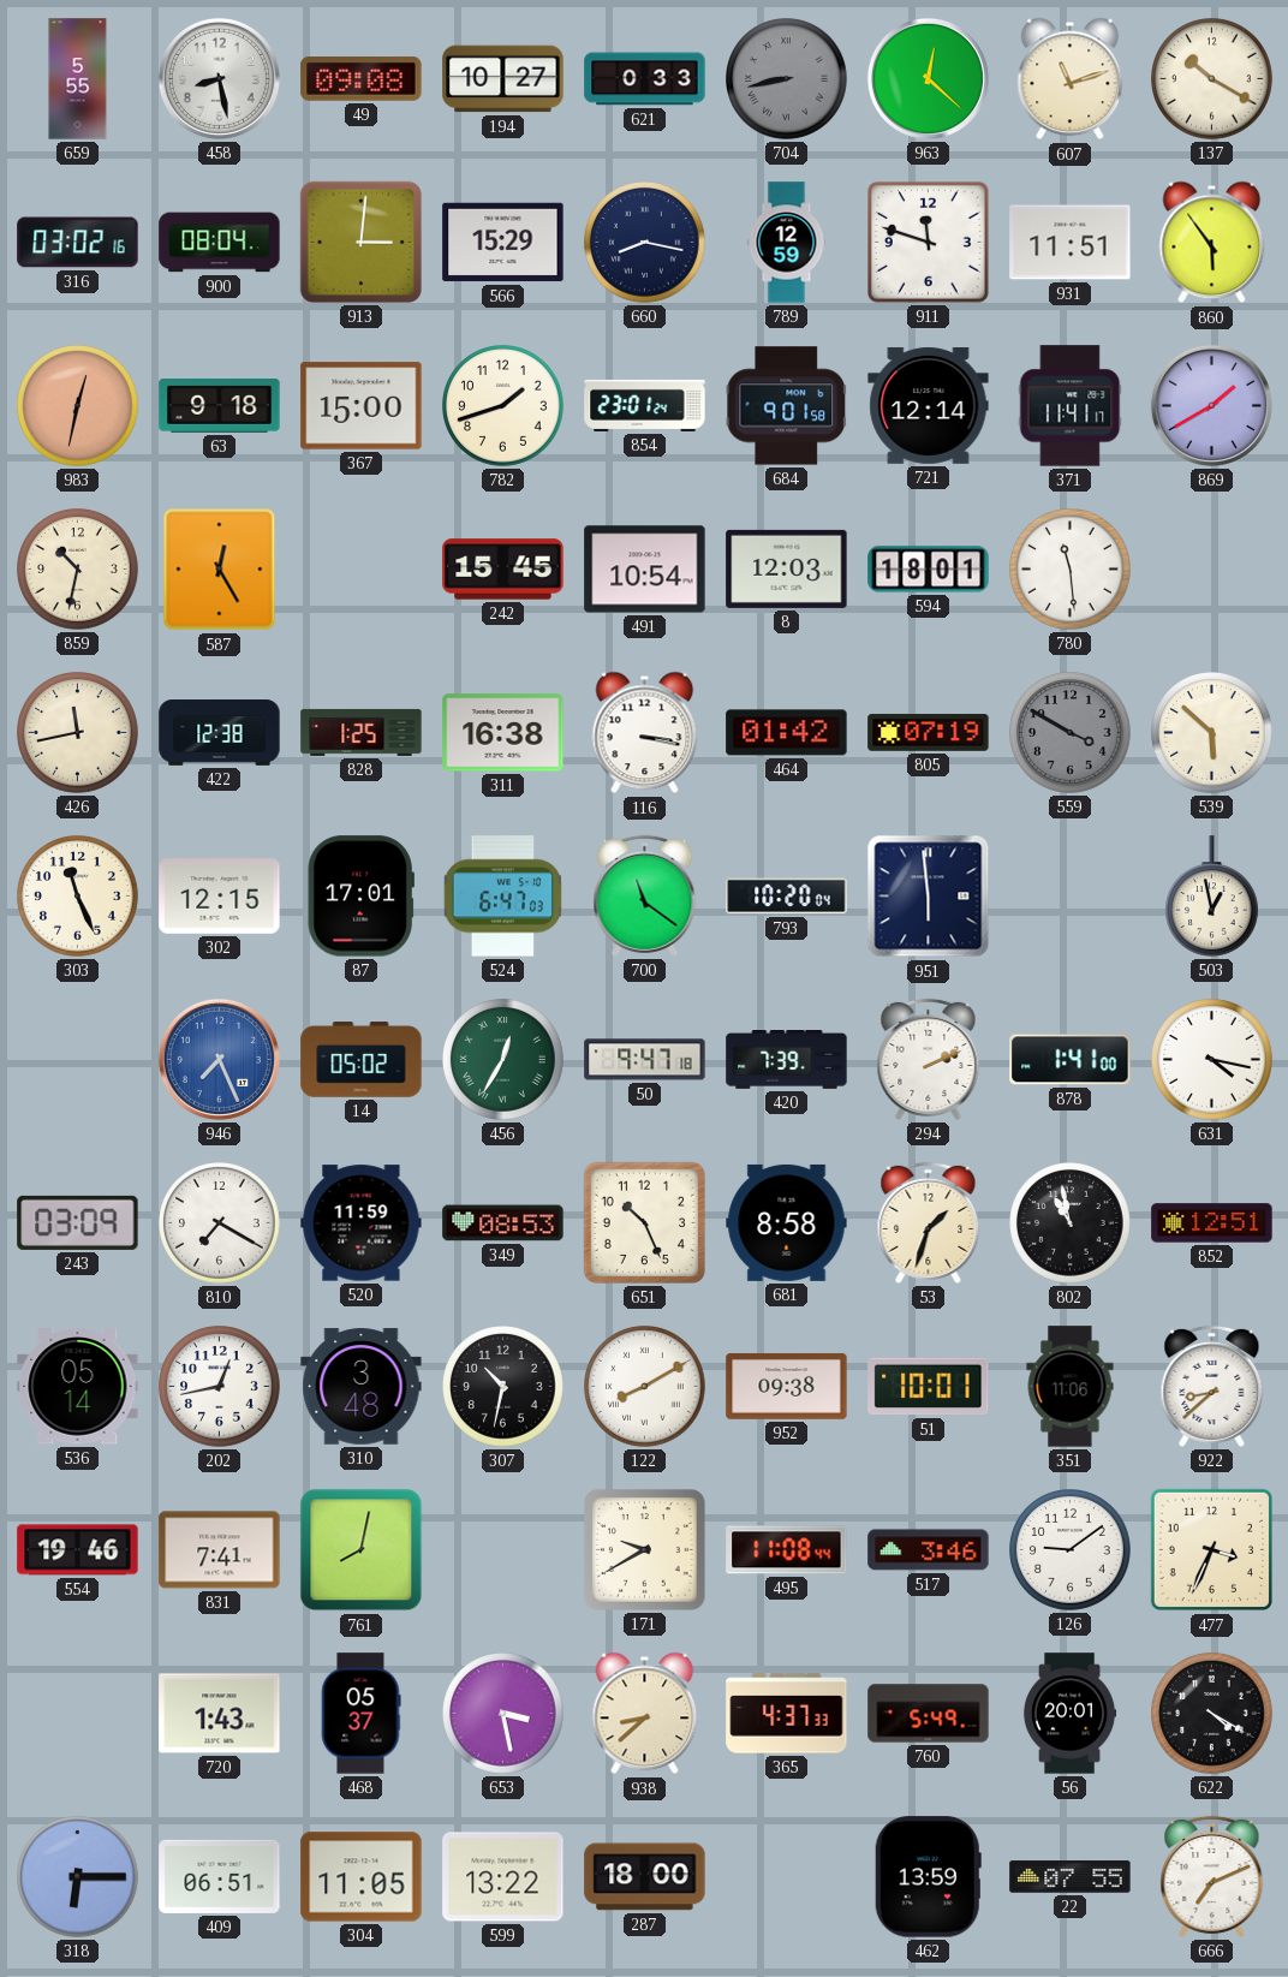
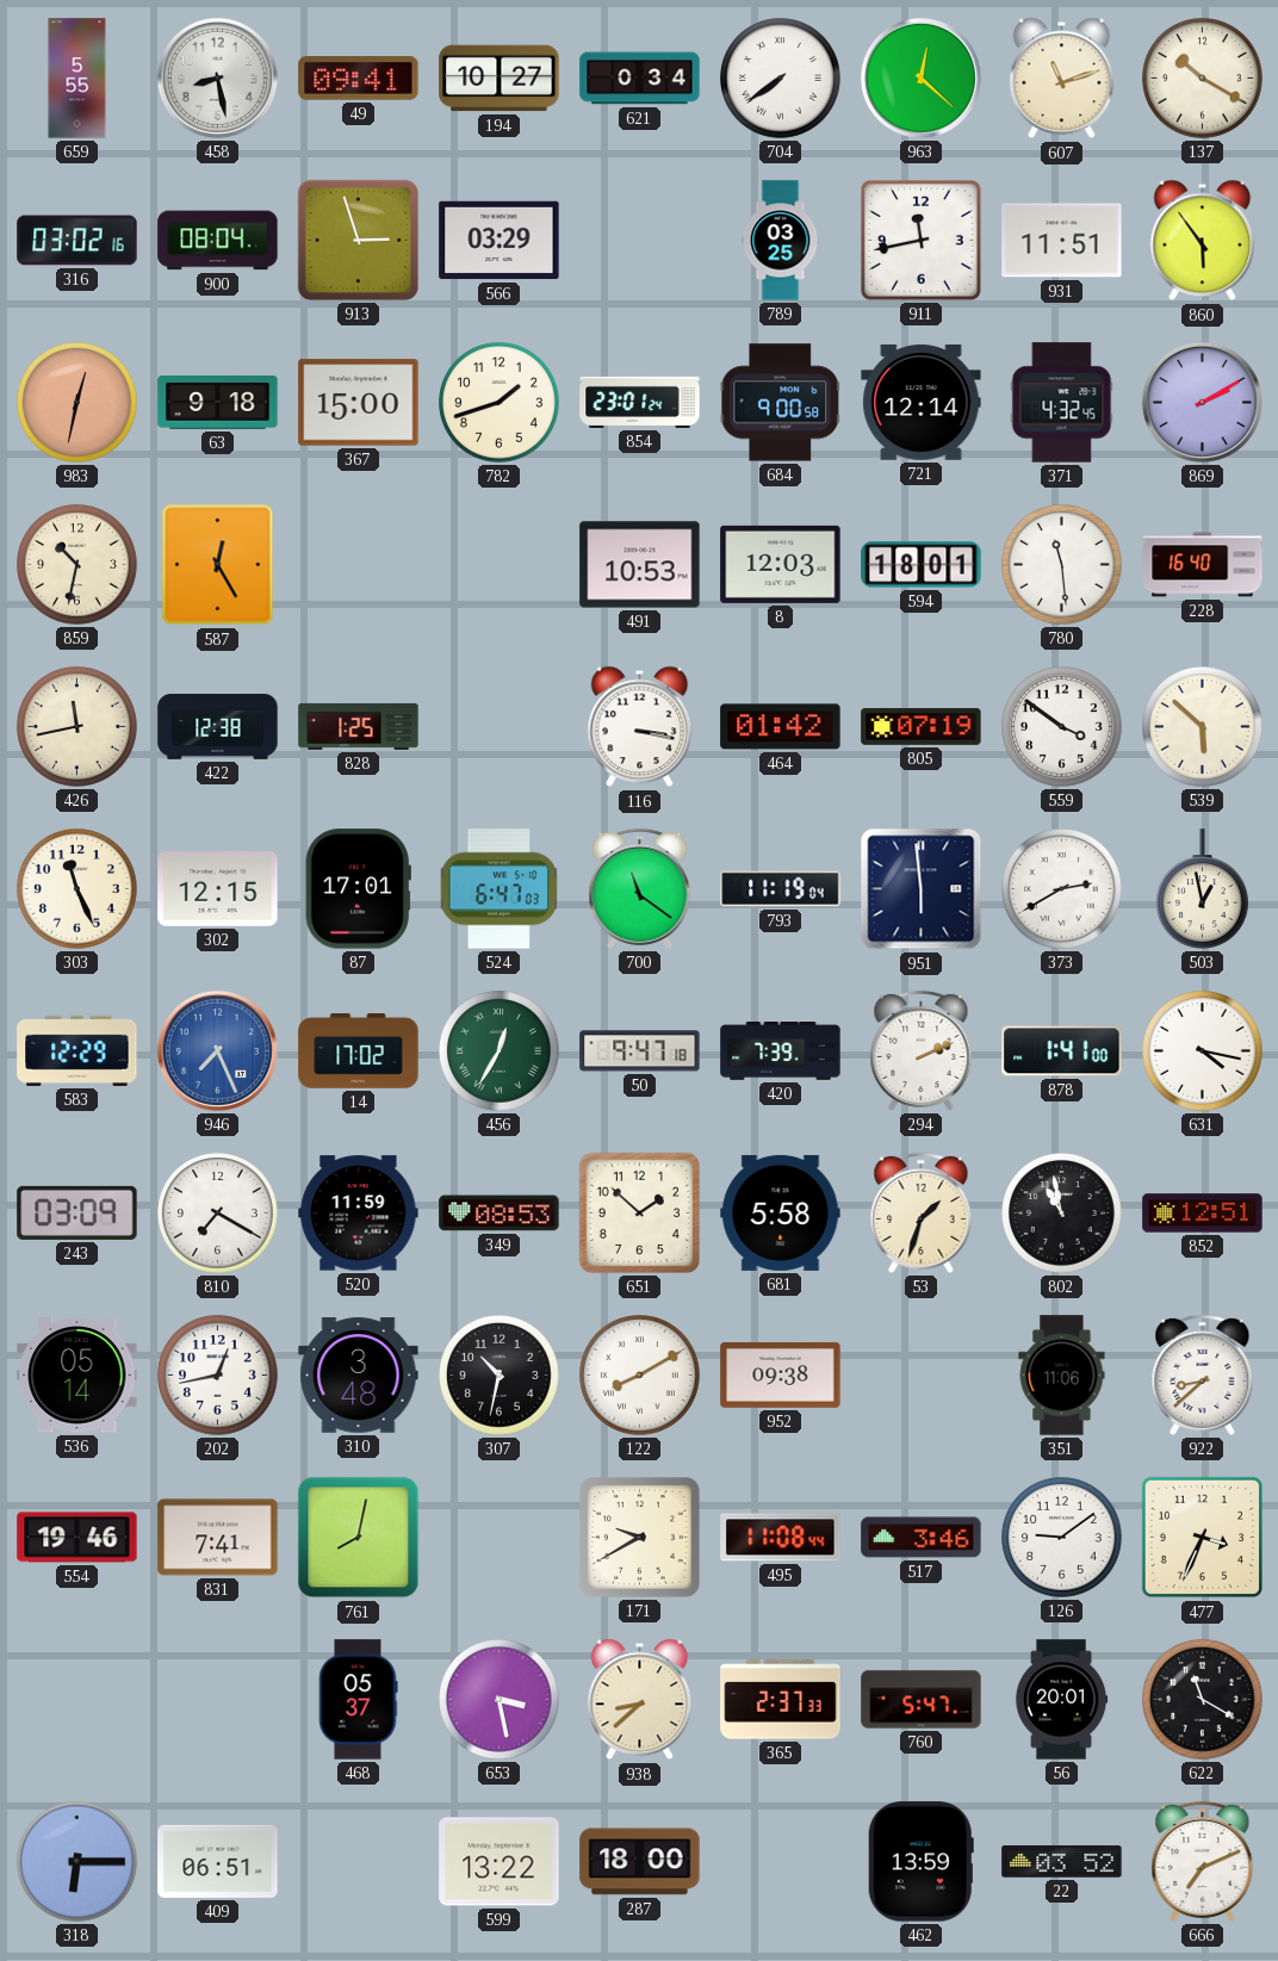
49: 09:08 -> 09:41 (359, 79)
621: 0:33 -> 0:34 (640, 79)
704: 8:43 -> 7:39 (781, 79)
704 dial: grey -> white (781, 79)
913: 3:01 -> 2:57 (358, 240)
566: 15:29 -> 03:29 (500, 241)
660: 8:17 -> none (645, 243)
789: 12:59 -> 03:25 (781, 241)
911: 11:48 -> 11:43 (922, 241)
684: 9:01 -> 9:00 (781, 403)
371: 11:41 -> 4:32 (1062, 403)
869: 1:40 -> 2:10 (1202, 402)
242: 15:45 -> none (503, 570)
491: 10:54 -> 10:53 (640, 565)
228: none -> 16:40 (1203, 565)
311: 16:38 -> none (503, 733)
559: 3:50 -> 3:51 (1062, 727)
559 dial: grey -> white (1062, 727)
793: 10:20 -> 11:19 (781, 889)
373: none -> 2:40 (1062, 889)
583: none -> 12:29 (77, 1050)
14: 05:02 -> 17:02 (359, 1051)
651: 10:26 -> 1:52 (639, 1212)
681: 8:58 -> 5:58 (781, 1212)
51: 10:01 -> none (929, 1387)
720: 1:43 -> none (220, 1714)
365: 4:37 -> 2:37 (781, 1700)
760: 5:49 -> 5:47 (922, 1700)
622: 4:20 -> 11:20 (1203, 1700)
304: 11:05 -> none (362, 1877)
22: 07:55 -> 03:52 (1062, 1862)
